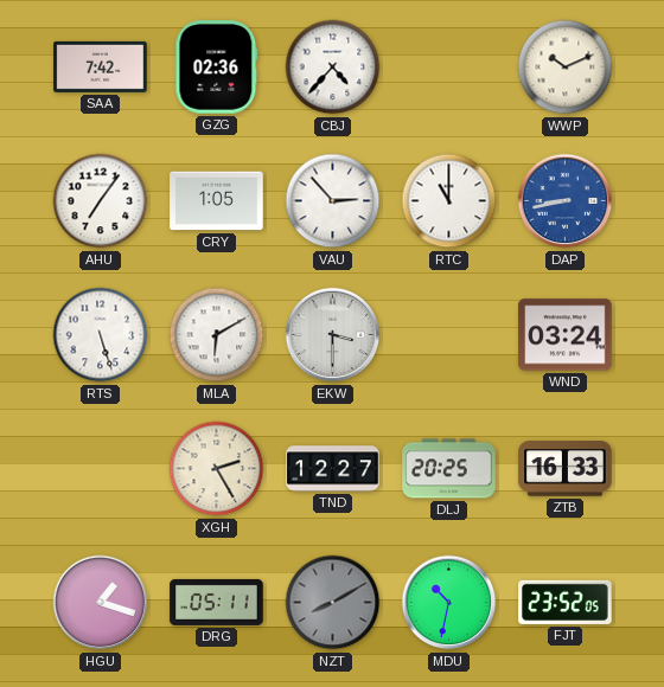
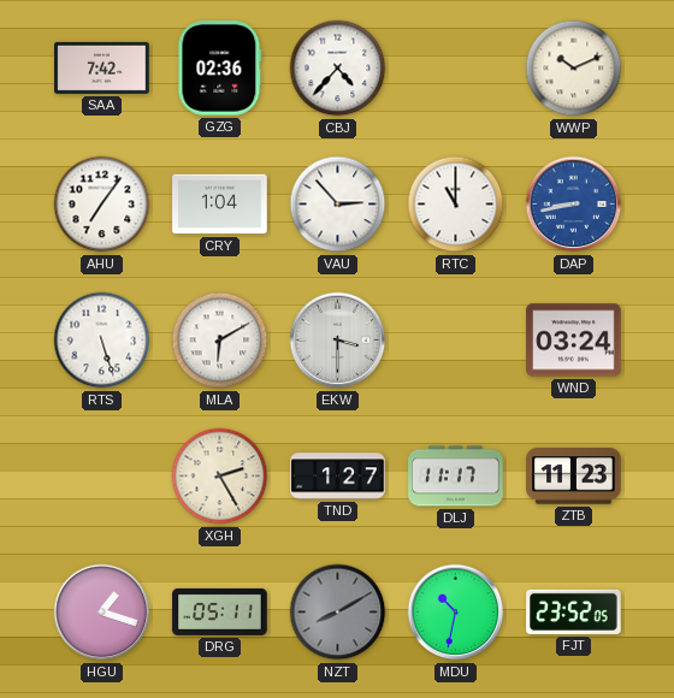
CRY: 1:05 -> 1:04 (220, 205)
TND: 12:27 -> 1:27 (338, 477)
DLJ: 20:25 -> 11:17 (456, 477)
ZTB: 16:33 -> 11:23 (574, 477)
